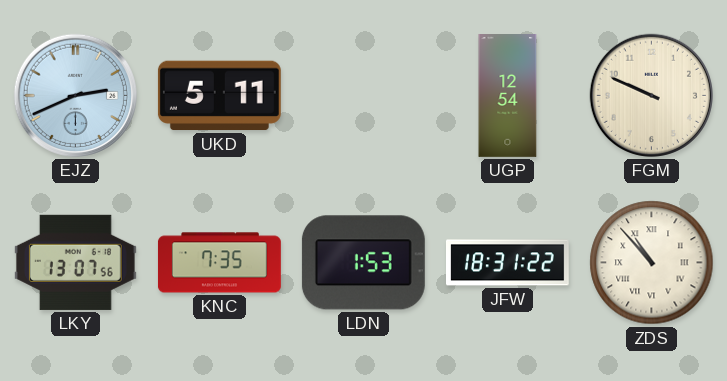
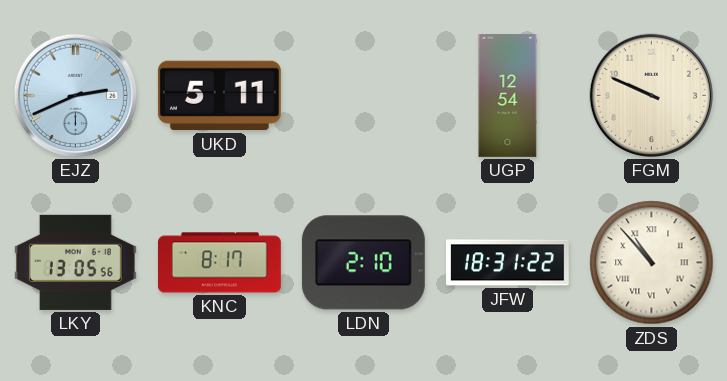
LKY: 13:07 -> 13:05 (75, 262)
KNC: 7:35 -> 8:17 (219, 263)
LDN: 1:53 -> 2:10 (363, 263)
